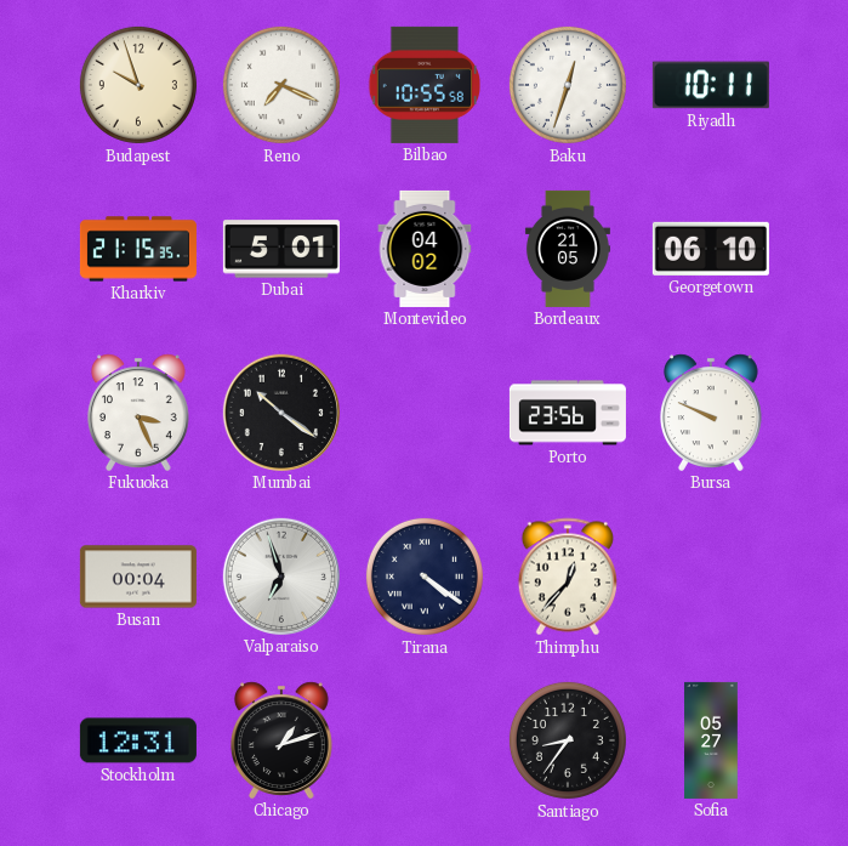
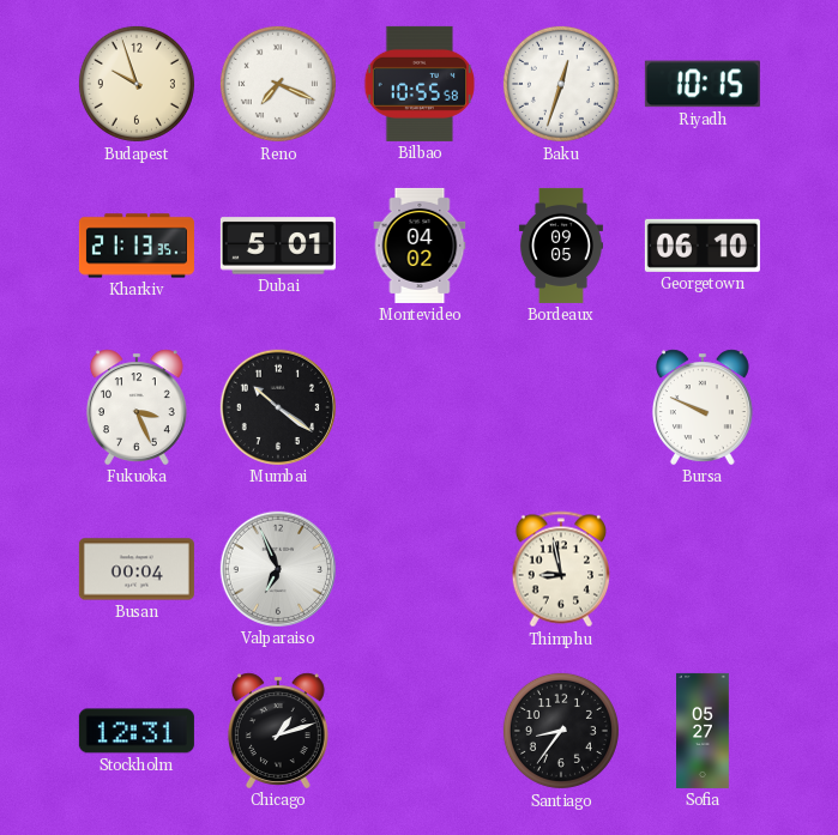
Riyadh: 10:11 -> 10:15 (703, 84)
Kharkiv: 21:15 -> 21:13 (137, 246)
Bordeaux: 21:05 -> 09:05 (561, 246)
Porto: 23:56 -> none (568, 413)
Valparaiso: 6:57 -> 6:56 (278, 569)
Tirana: 4:21 -> none (425, 577)
Thimphu: 12:37 -> 8:58 (560, 569)
